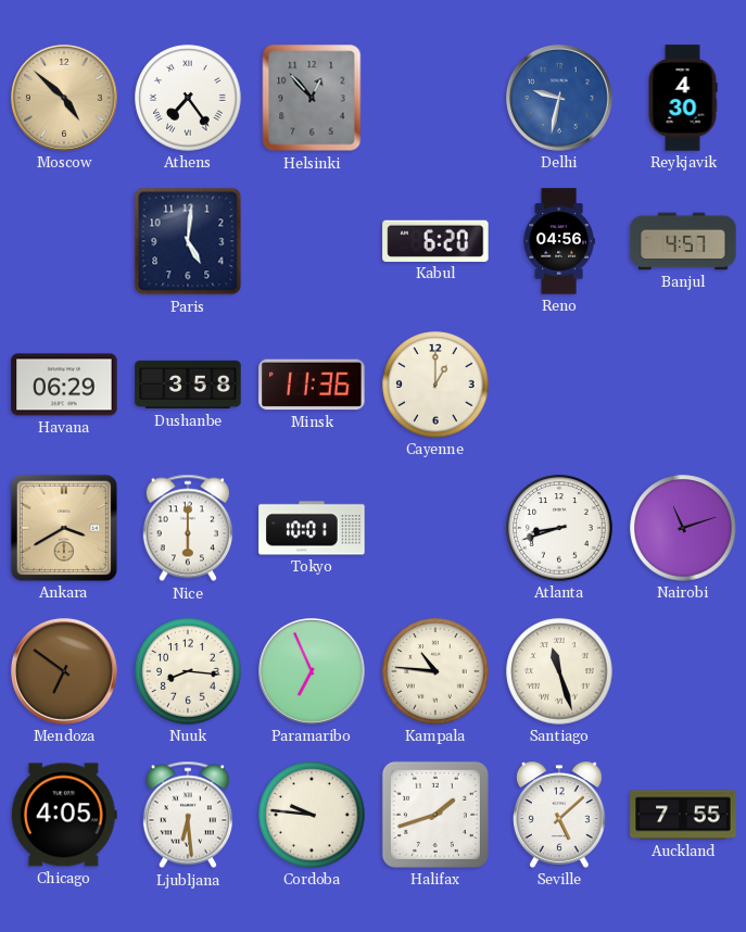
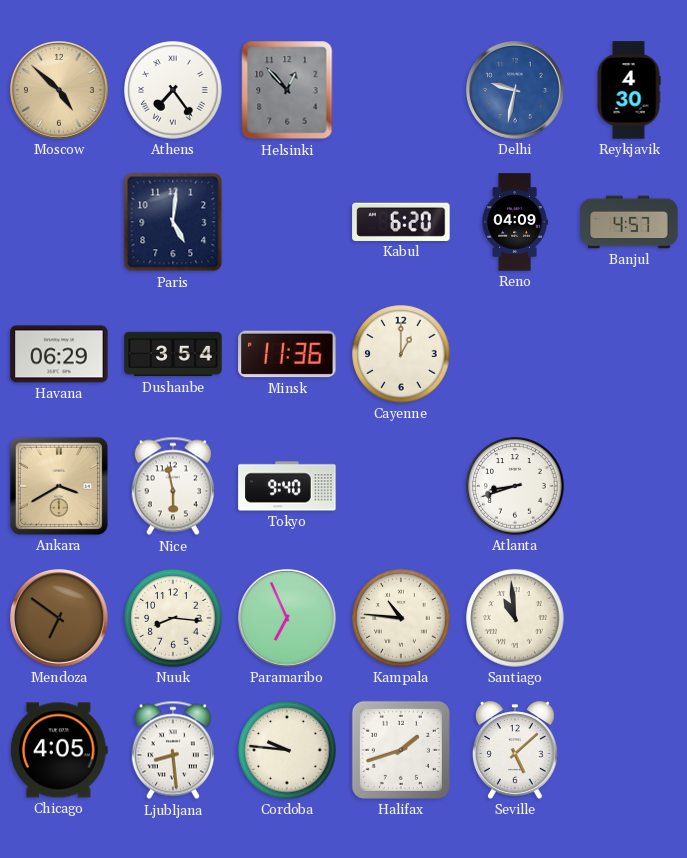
Reno: 04:56 -> 04:09 (515, 222)
Dushanbe: 3:58 -> 3:54 (173, 354)
Nice: 6:00 -> 5:58 (173, 486)
Tokyo: 10:01 -> 9:40 (287, 486)
Nairobi: 11:12 -> none (683, 528)
Santiago: 11:27 -> 10:59 (515, 618)
Ljubljana: 6:29 -> 8:29 (173, 750)
Auckland: 7:55 -> none (683, 815)
